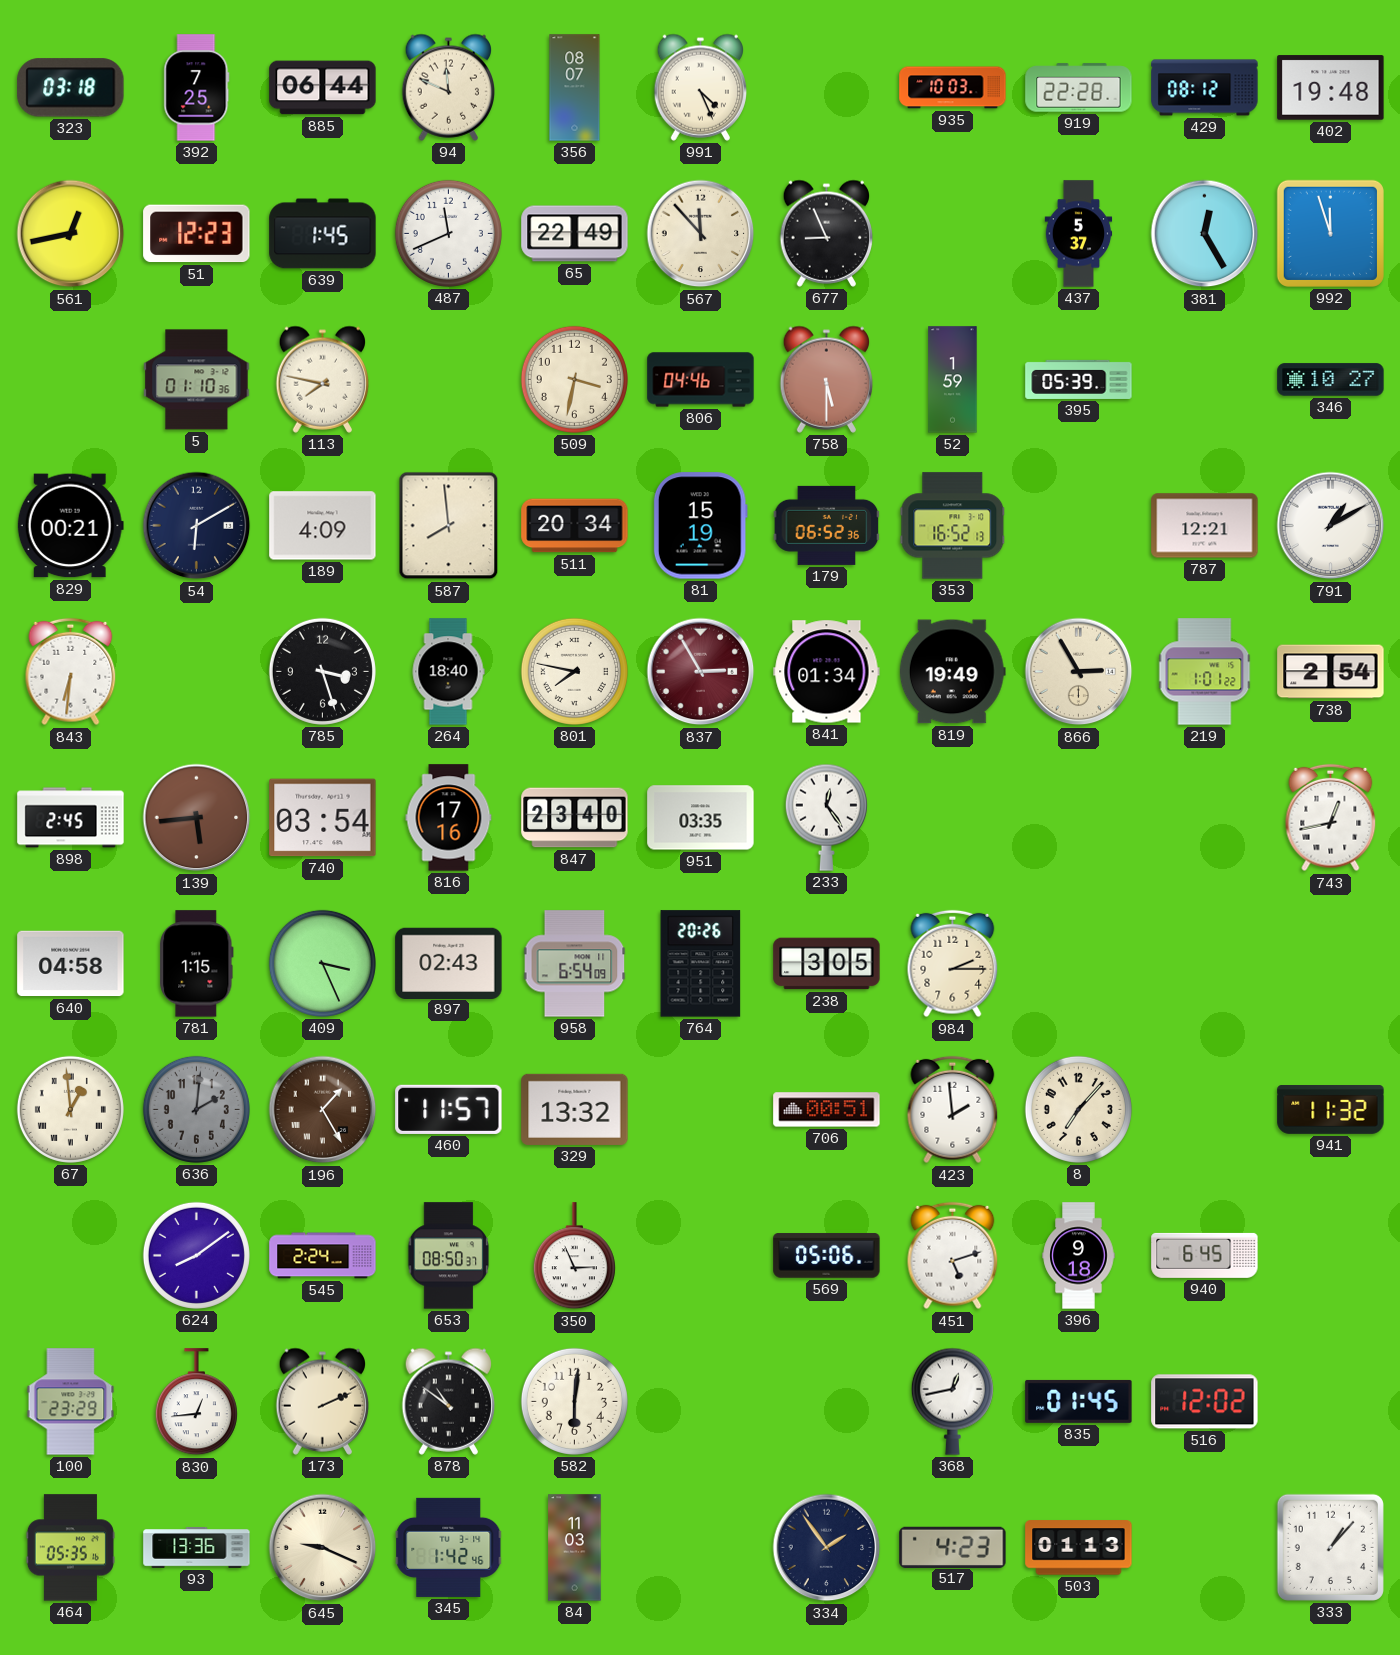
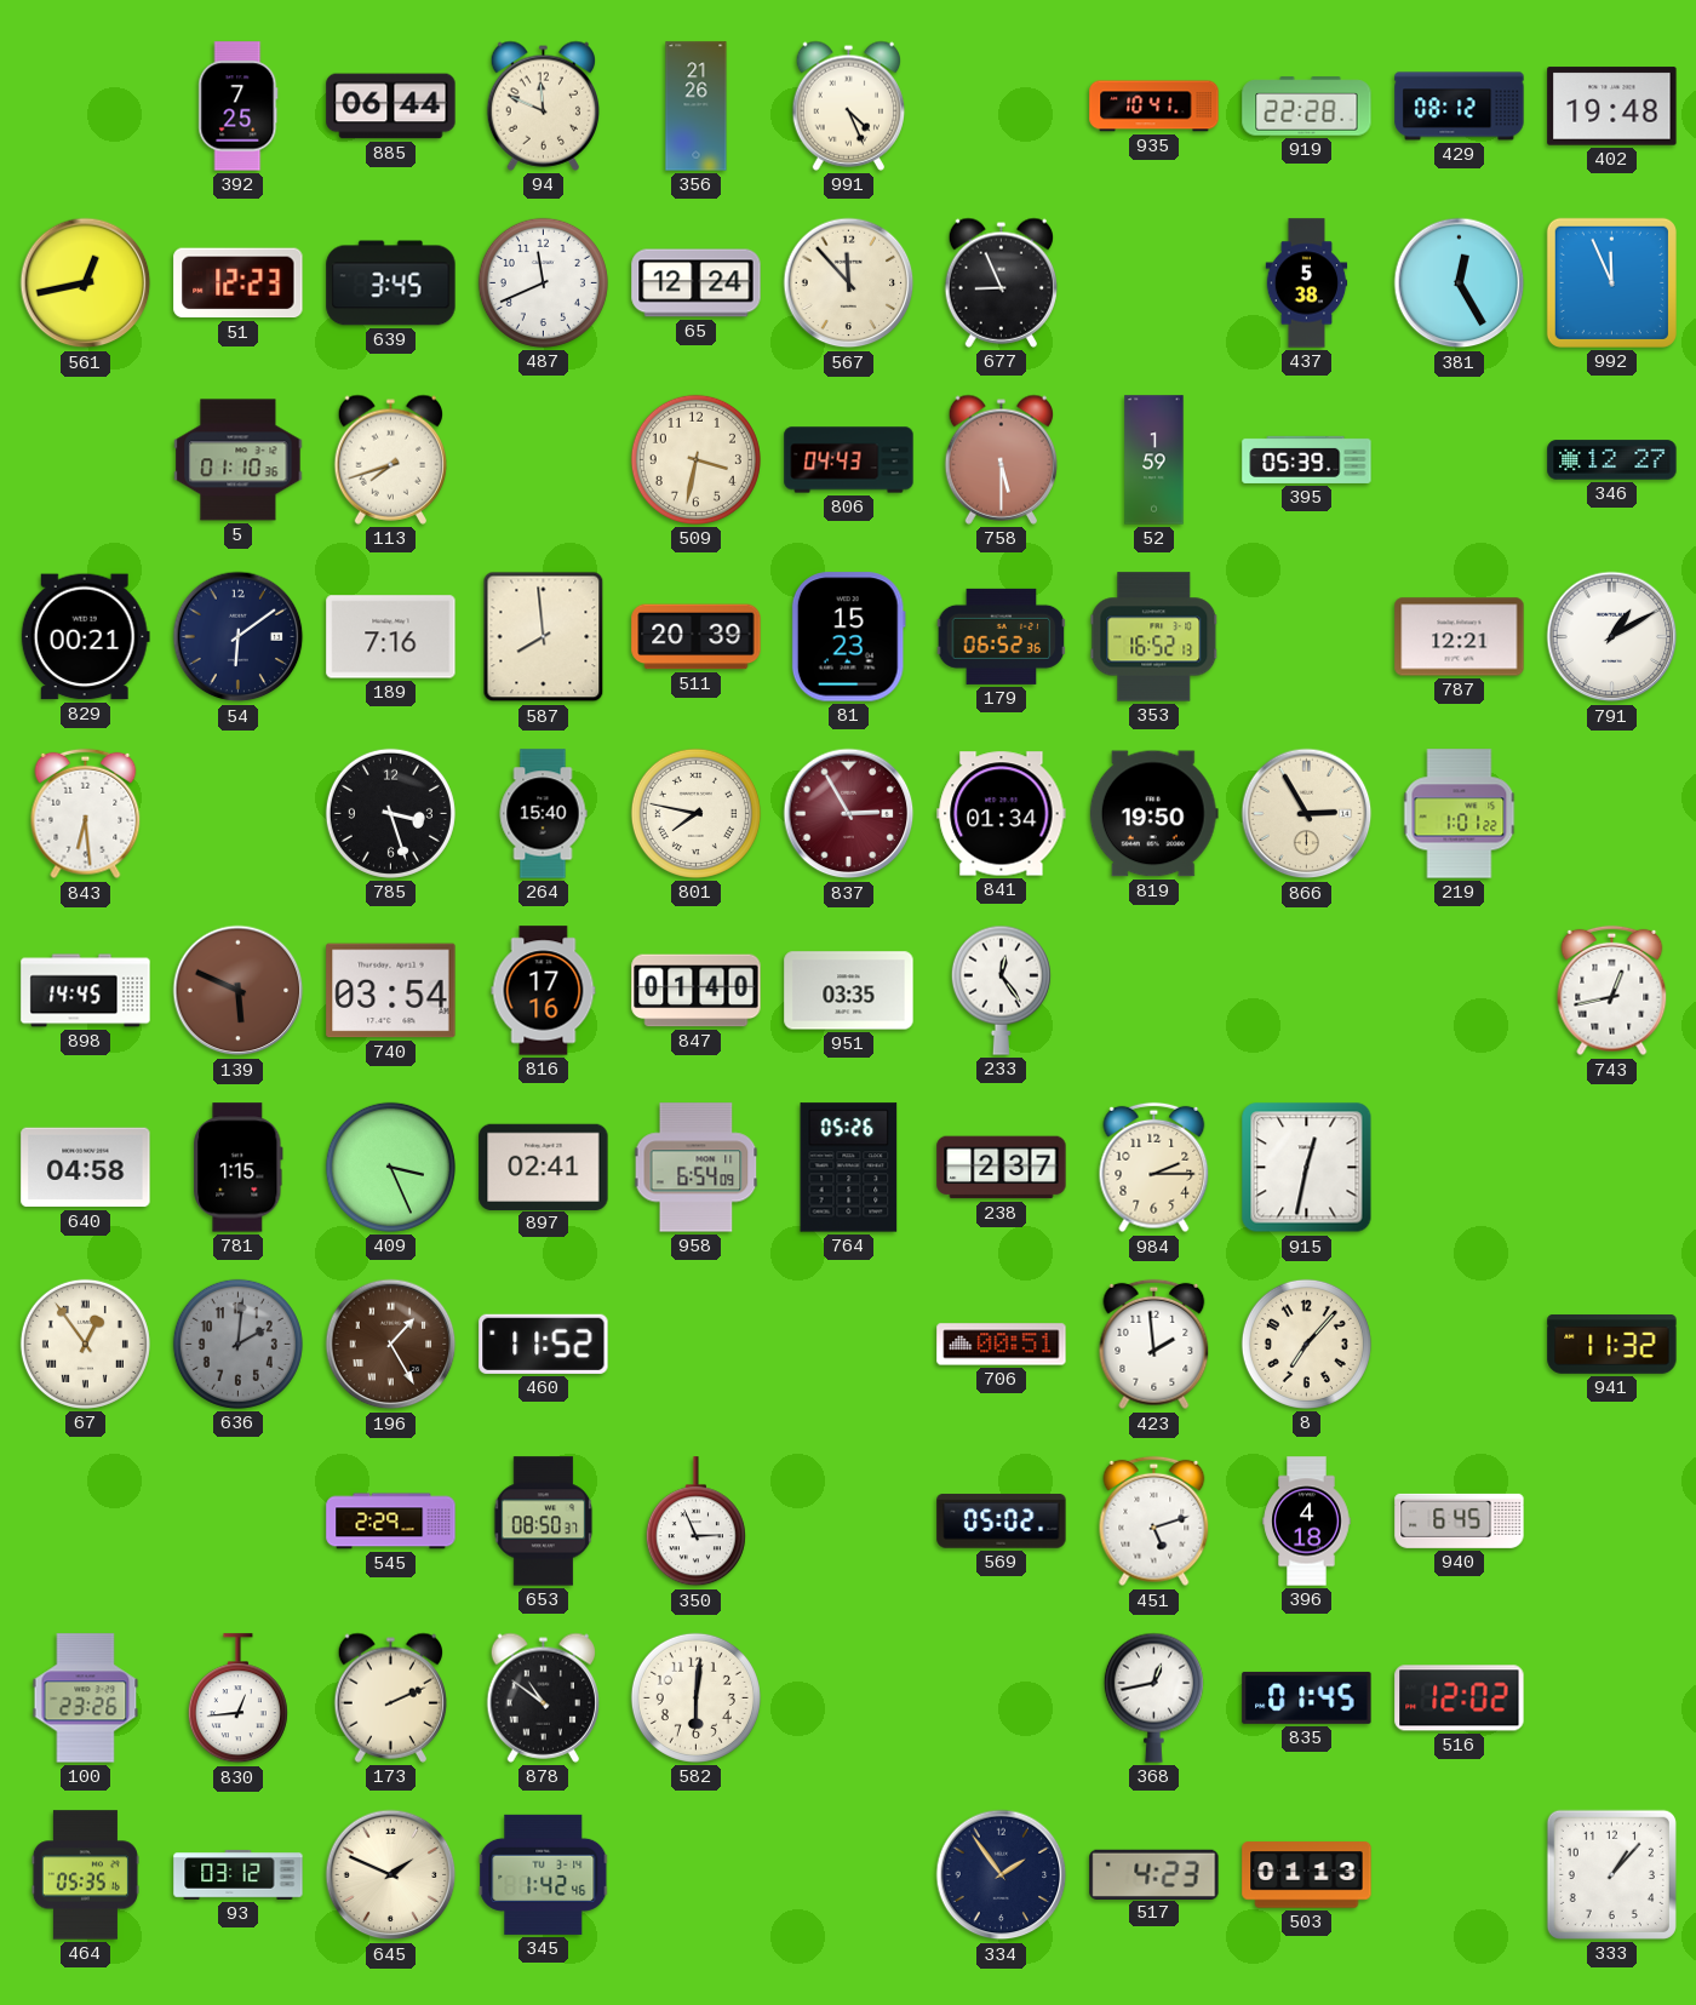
323: 03:18 -> none (71, 88)
356: 08:07 -> 21:26 (697, 107)
935: 10:03 -> 10:41 (1154, 107)
639: 1:45 -> 3:45 (391, 283)
65: 22:49 -> 12:24 (697, 283)
437: 5:37 -> 5:38 (1307, 283)
992: 11:57 -> 11:56 (1611, 282)
113: 7:47 -> 7:42 (390, 459)
806: 04:46 -> 04:43 (849, 460)
346: 10:27 -> 12:27 (1612, 460)
54: 6:10 -> 6:09 (239, 637)
189: 4:09 -> 7:16 (391, 637)
511: 20:34 -> 20:39 (697, 637)
81: 15:19 -> 15:23 (848, 637)
843: 6:31 -> 6:29 (86, 814)
264: 18:40 -> 15:40 (543, 814)
819: 19:49 -> 19:50 (1153, 814)
738: 2:54 -> none (1331, 672)
898: 2:45 -> 14:45 (86, 991)
139: 5:44 -> 5:49 (239, 991)
847: 23:40 -> 01:40 (697, 991)
897: 02:43 -> 02:41 (544, 1167)
764: 20:26 -> 05:26 (849, 1168)
238: 3:05 -> 2:37 (1002, 1168)
915: none -> 12:32 (1307, 1168)
67: 12:59 -> 12:54 (85, 1344)
460: 11:57 -> 11:52 (544, 1344)
329: 13:32 -> none (575, 1109)
624: 8:09 -> none (196, 1255)
545: 2:24 -> 2:29 (391, 1522)
569: 05:06 -> 05:02 (1002, 1522)
396: 9:18 -> 4:18 (1307, 1522)
100: 23:29 -> 23:26 (86, 1698)
93: 13:36 -> 03:12 (239, 1875)
645: 9:19 -> 1:49 (391, 1875)
84: 11:03 -> none (575, 1548)
